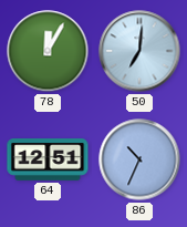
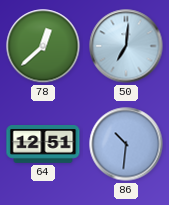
78: 12:05 -> 12:38 (43, 46)
86: 10:34 -> 10:31 (126, 144)
